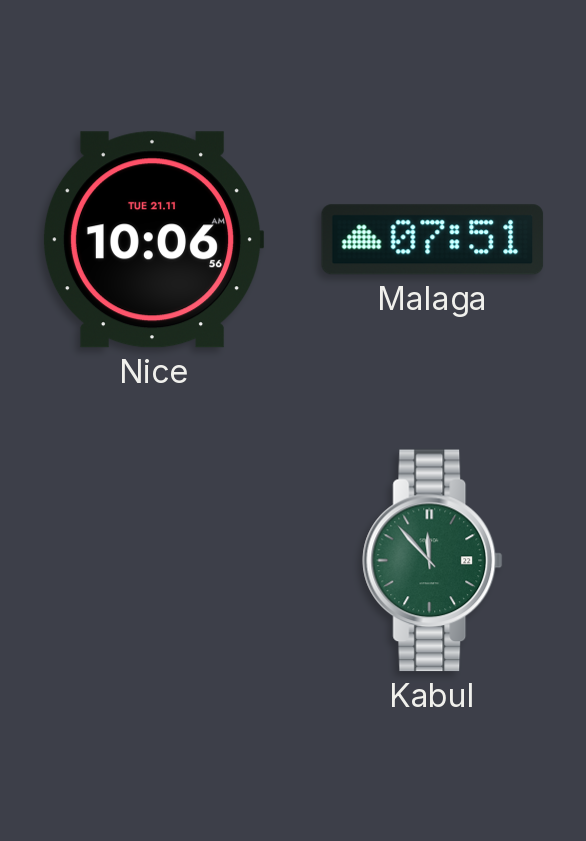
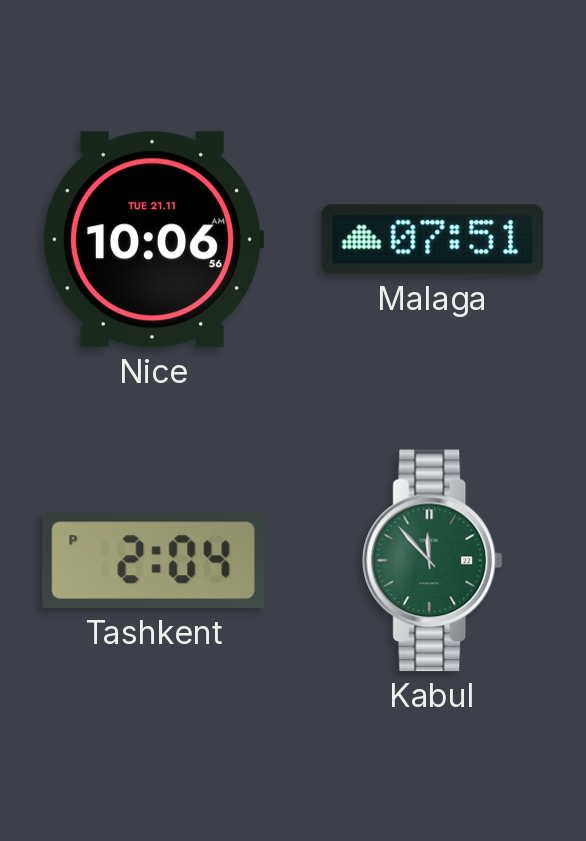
Tashkent: none -> 2:04 (153, 561)
